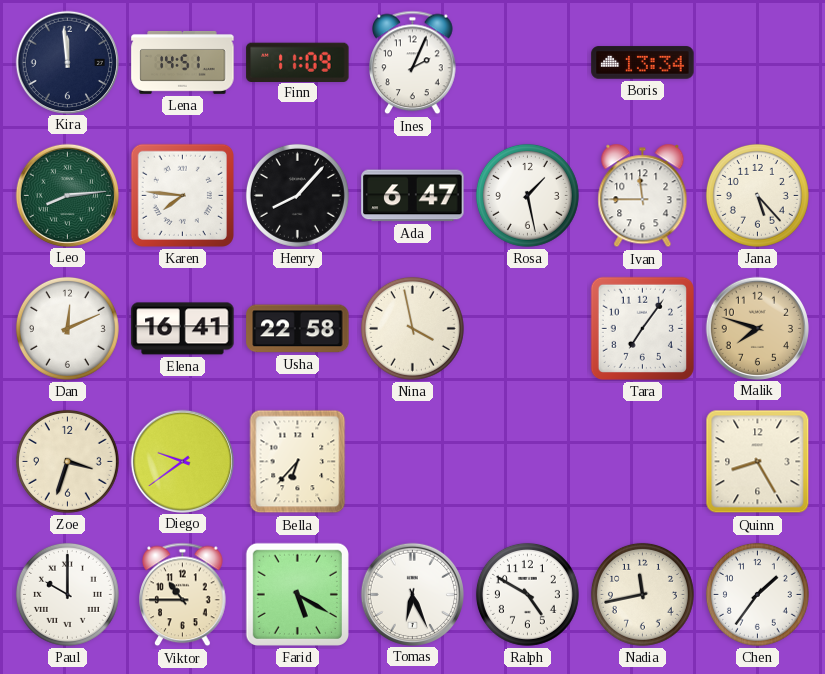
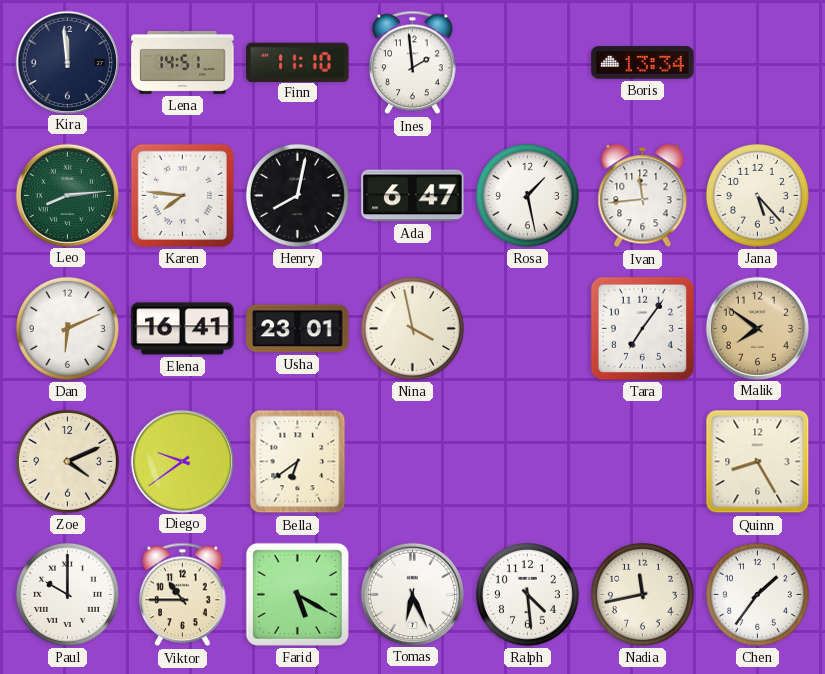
Finn: 11:09 -> 11:10 (298, 62)
Ines: 2:04 -> 1:59 (413, 63)
Henry: 8:07 -> 8:02 (297, 195)
Ivan: 11:45 -> 11:44 (643, 196)
Dan: 12:11 -> 6:11 (67, 328)
Usha: 22:58 -> 23:01 (298, 329)
Malik: 7:48 -> 7:51 (757, 328)
Zoe: 3:33 -> 4:11 (67, 461)
Bella: 6:37 -> 6:39 (298, 462)
Ralph: 4:50 -> 4:29 (527, 594)
